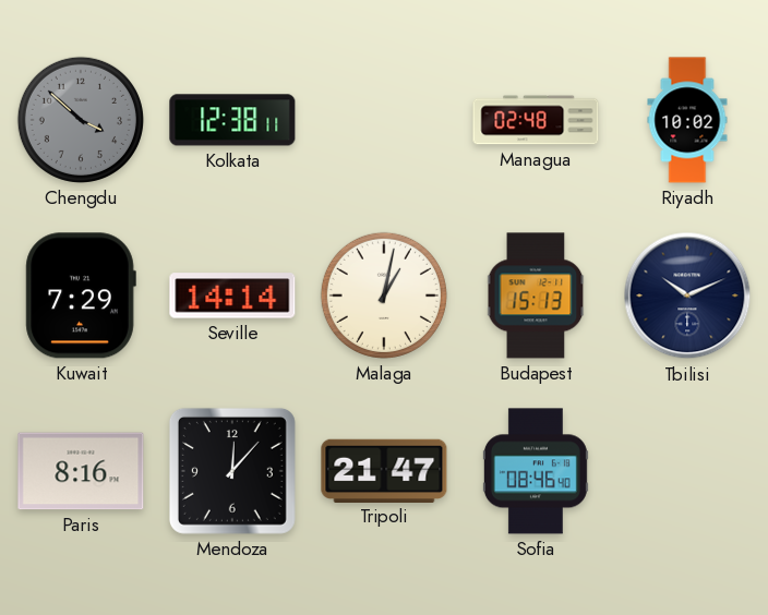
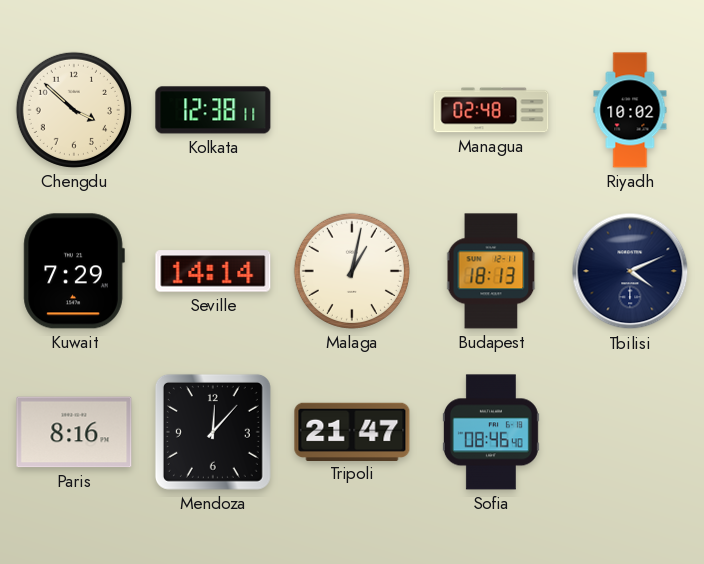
Chengdu dial: grey -> cream (74, 110)
Budapest: 15:13 -> 18:13 (491, 271)
Tbilisi: 10:11 -> 4:11 (630, 271)
